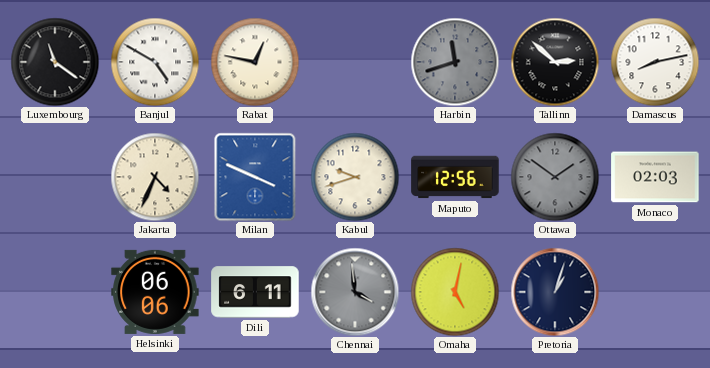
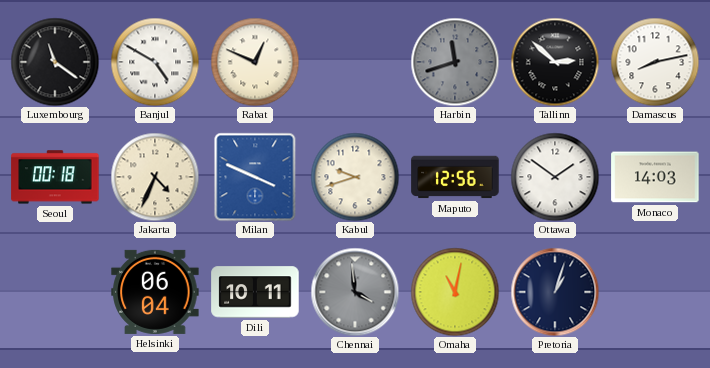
Rabat: 12:47 -> 12:49 (255, 62)
Seoul: none -> 00:18 (55, 177)
Ottawa dial: grey -> white (555, 177)
Monaco: 02:03 -> 14:03 (655, 177)
Helsinki: 06:06 -> 06:04 (155, 292)
Dili: 6:11 -> 10:11 (255, 292)
Omaha: 5:02 -> 11:02 (455, 292)
